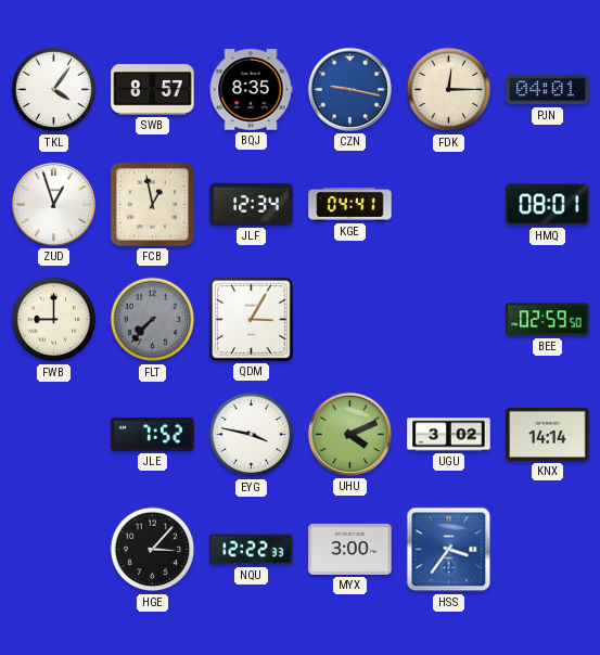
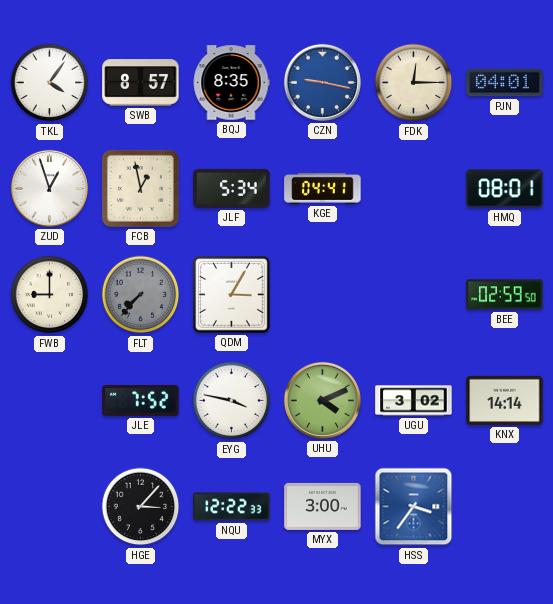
JLF: 12:34 -> 5:34 (232, 188)
